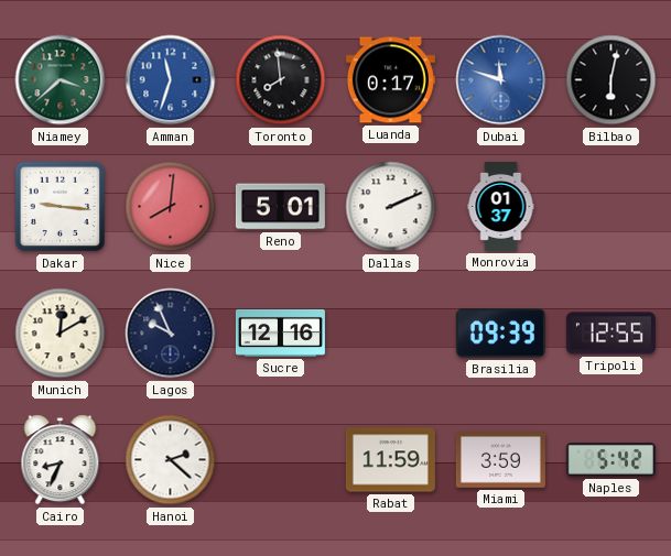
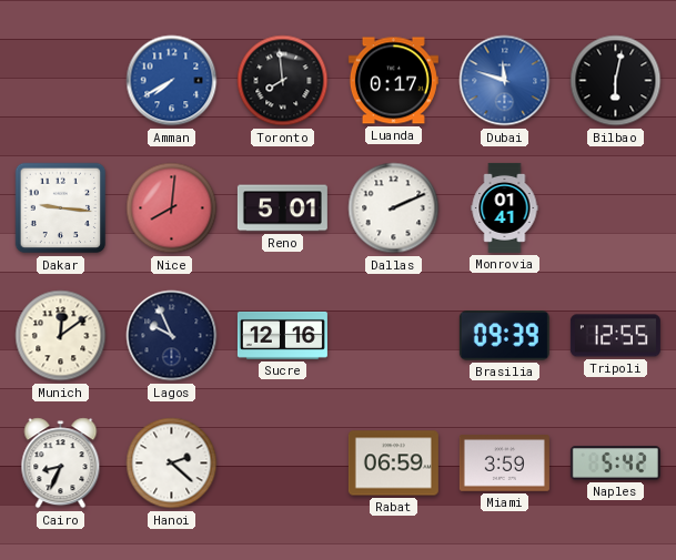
Niamey: 3:38 -> none (61, 80)
Amman: 11:33 -> 7:40 (172, 81)
Monrovia: 01:37 -> 01:41 (505, 207)
Munich: 12:10 -> 12:09 (61, 336)
Rabat: 11:59 -> 06:59 (393, 464)
